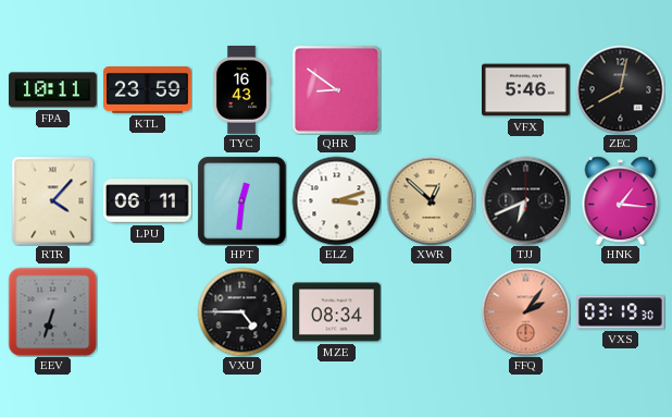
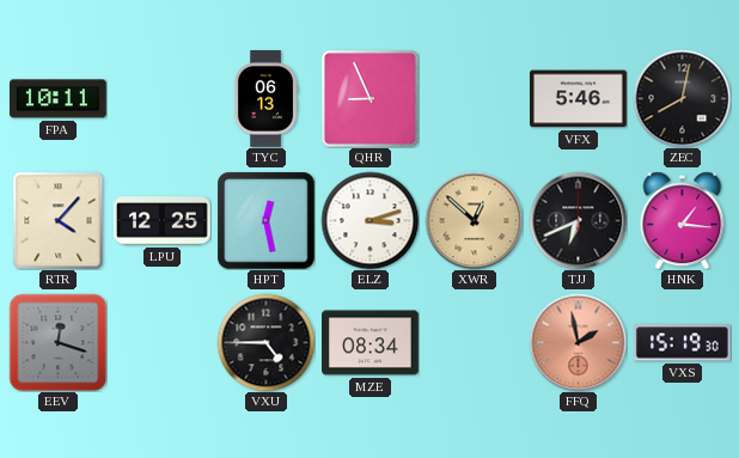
KTL: 23:59 -> none (148, 90)
TYC: 16:43 -> 06:13 (265, 99)
QHR: 8:51 -> 8:56 (369, 98)
LPU: 06:11 -> 12:25 (163, 221)
HPT: 12:31 -> 12:28 (265, 220)
EEV: 6:33 -> 12:18 (57, 342)
FFQ: 2:06 -> 1:58 (578, 342)
VXS: 03:19 -> 15:19 (683, 343)
